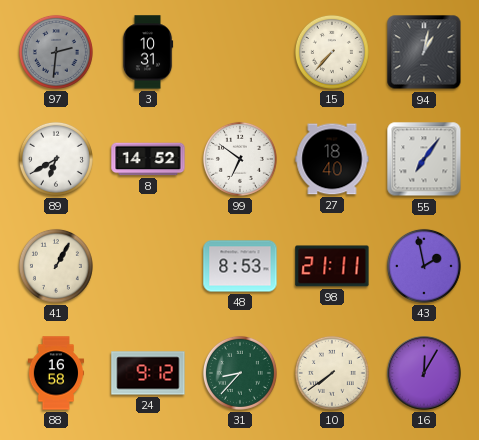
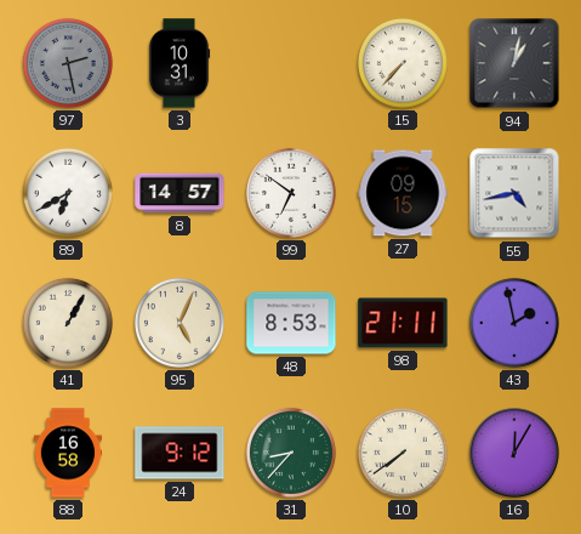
97: 2:31 -> 2:28 (68, 63)
8: 14:52 -> 14:57 (180, 193)
27: 18:40 -> 09:15 (403, 193)
55: 7:06 -> 4:43 (514, 193)
95: none -> 5:04 (180, 323)
